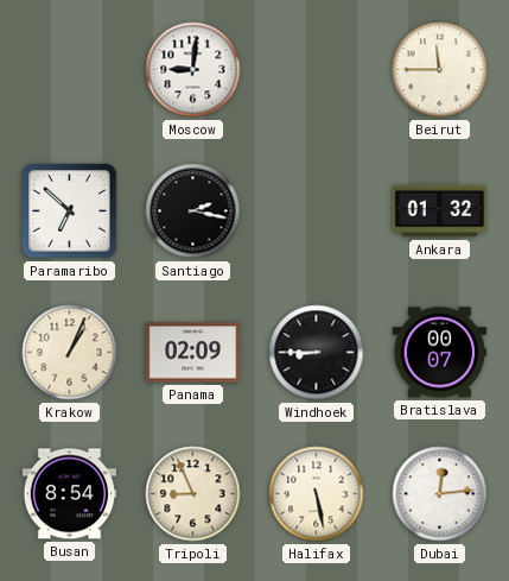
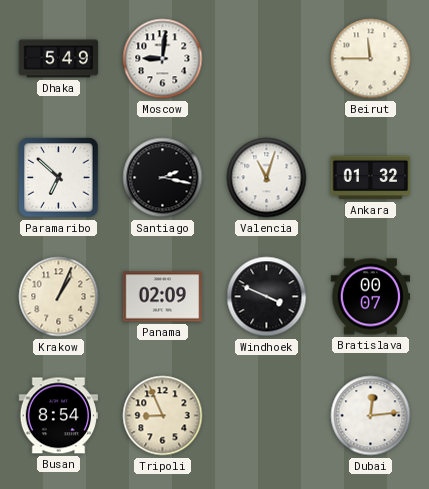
Dhaka: none -> 5:49 (59, 59)
Valencia: none -> 11:03 (267, 178)
Windhoek: 8:45 -> 3:49 (267, 297)
Halifax: 5:28 -> none (317, 494)
